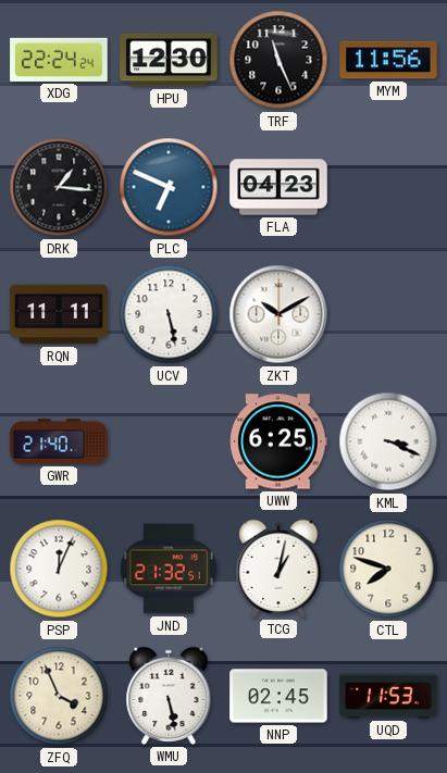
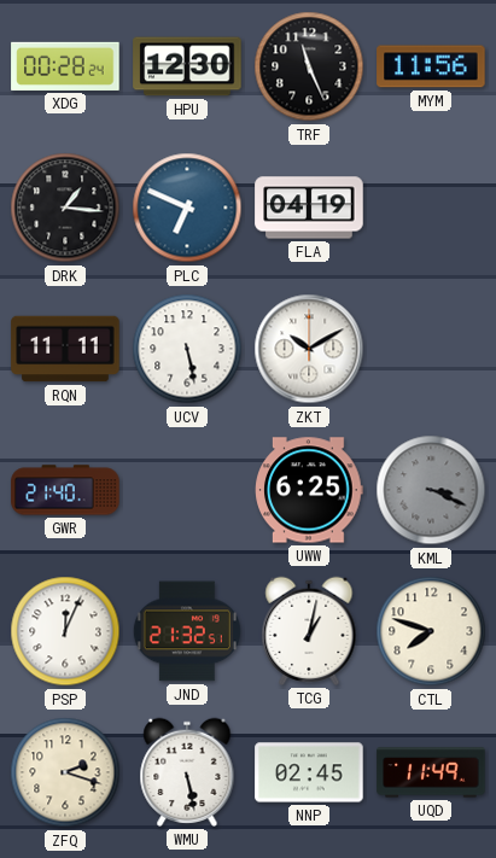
XDG: 22:24 -> 00:28 (65, 66)
FLA: 04:23 -> 04:19 (309, 208)
KML dial: white -> grey (431, 490)
ZFQ: 3:56 -> 2:18 (65, 772)
UQD: 11:53 -> 11:49 (431, 772)
